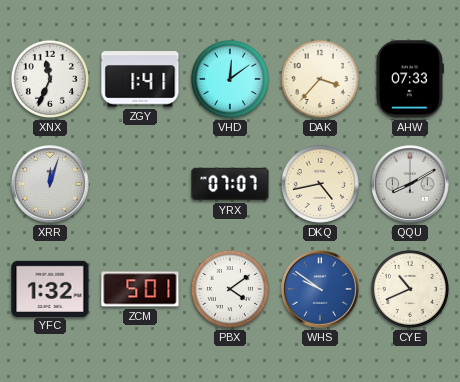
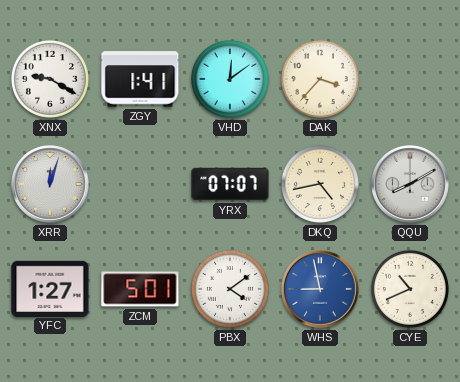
XNX: 11:34 -> 9:20 (50, 79)
AHW: 07:33 -> none (409, 79)
YFC: 1:32 -> 1:27 (50, 288)
WHS: 9:51 -> 8:58 (320, 289)
